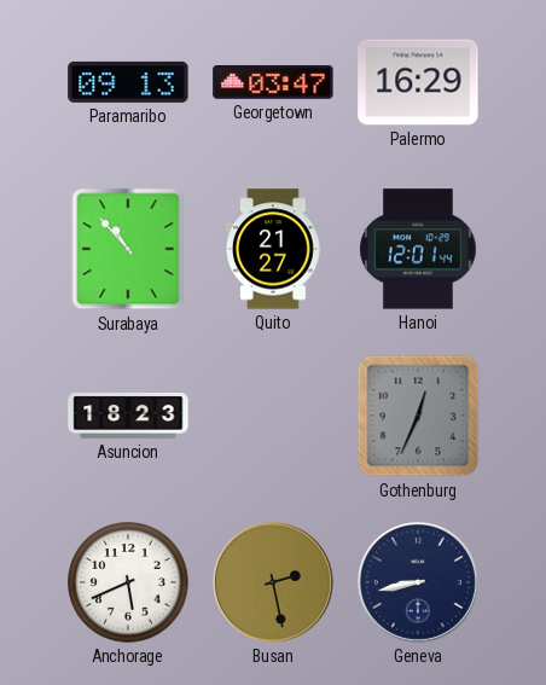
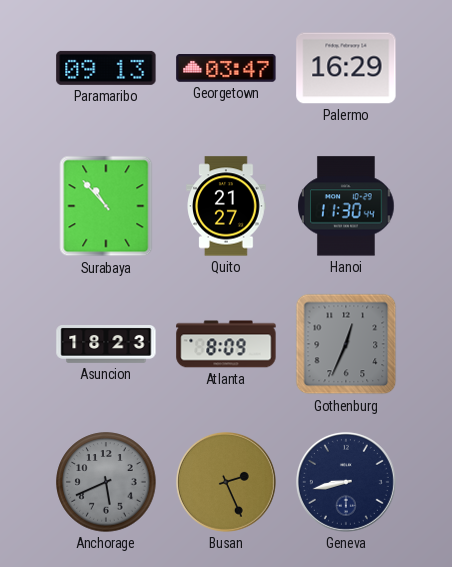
Hanoi: 12:01 -> 11:30 (346, 206)
Atlanta: none -> 8:09 (226, 344)
Anchorage dial: white -> grey (106, 482)
Busan: 2:28 -> 2:26 (226, 482)
